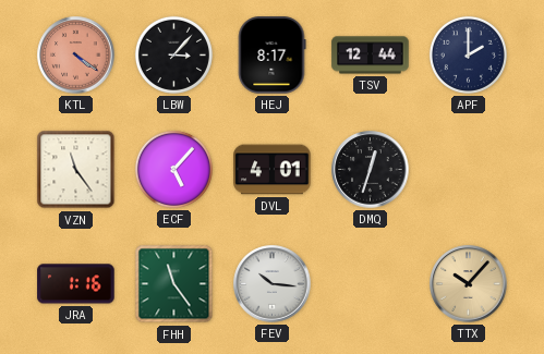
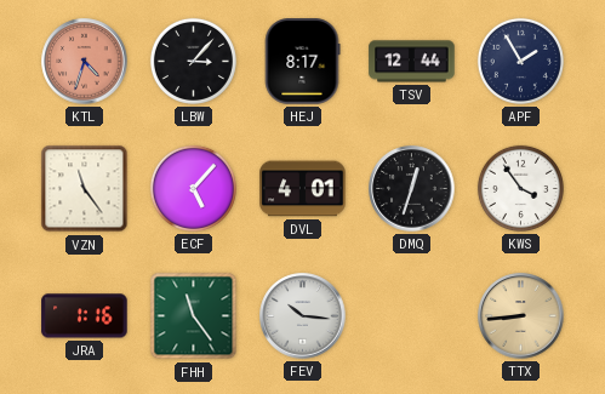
KTL: 4:21 -> 4:33 (85, 62)
APF: 2:00 -> 1:55 (520, 61)
KWS: none -> 3:54 (520, 188)
TTX: 10:07 -> 8:44 (521, 316)
